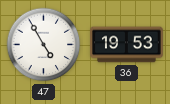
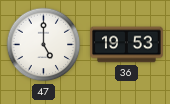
47: 4:55 -> 5:00 (44, 45)
